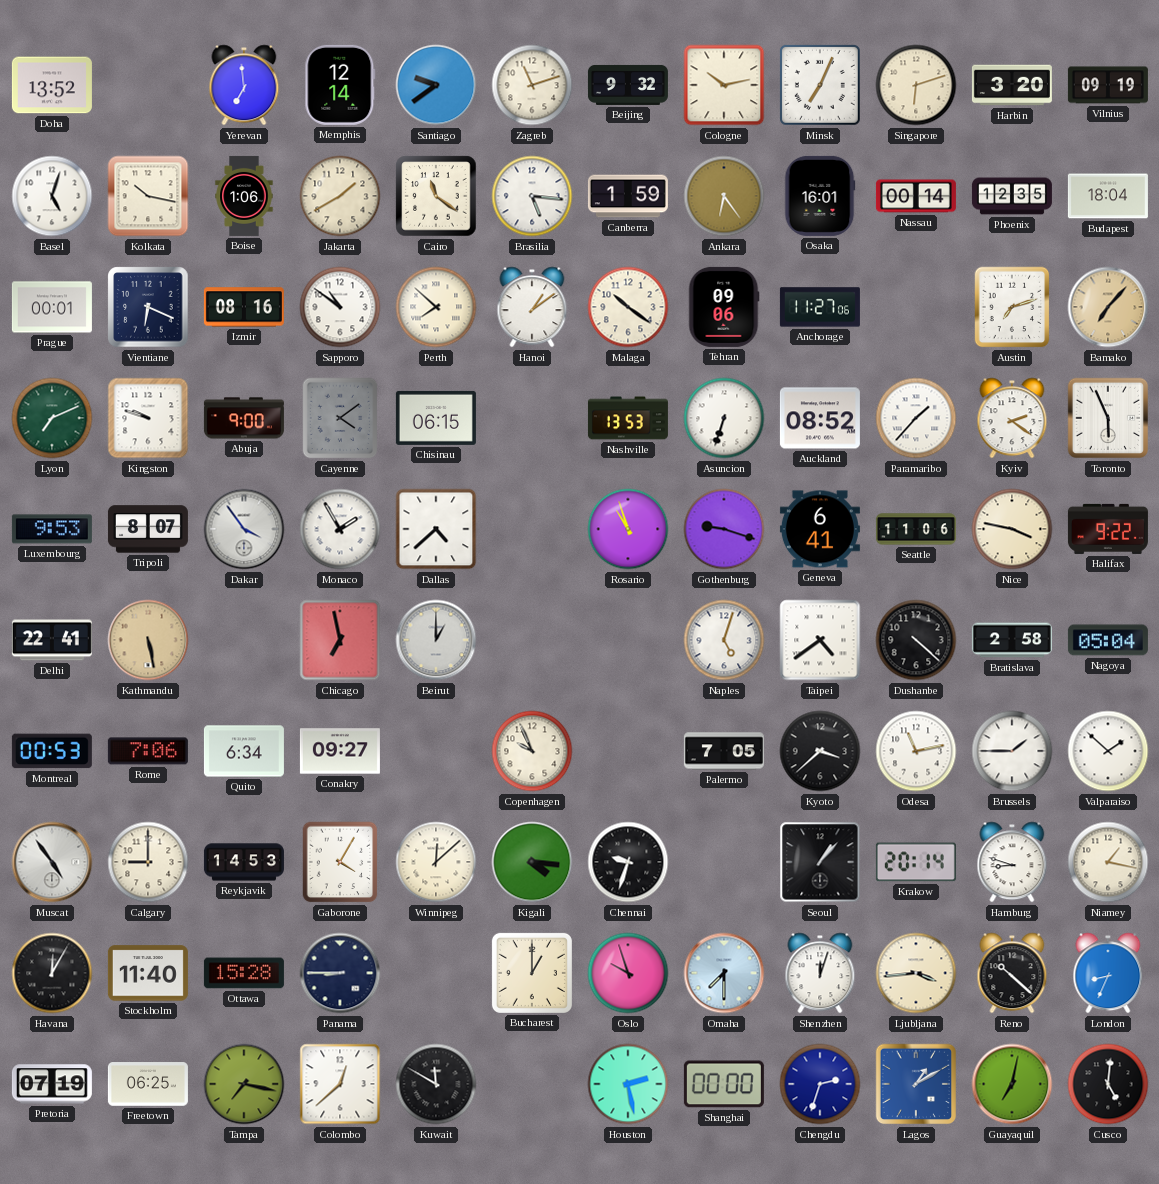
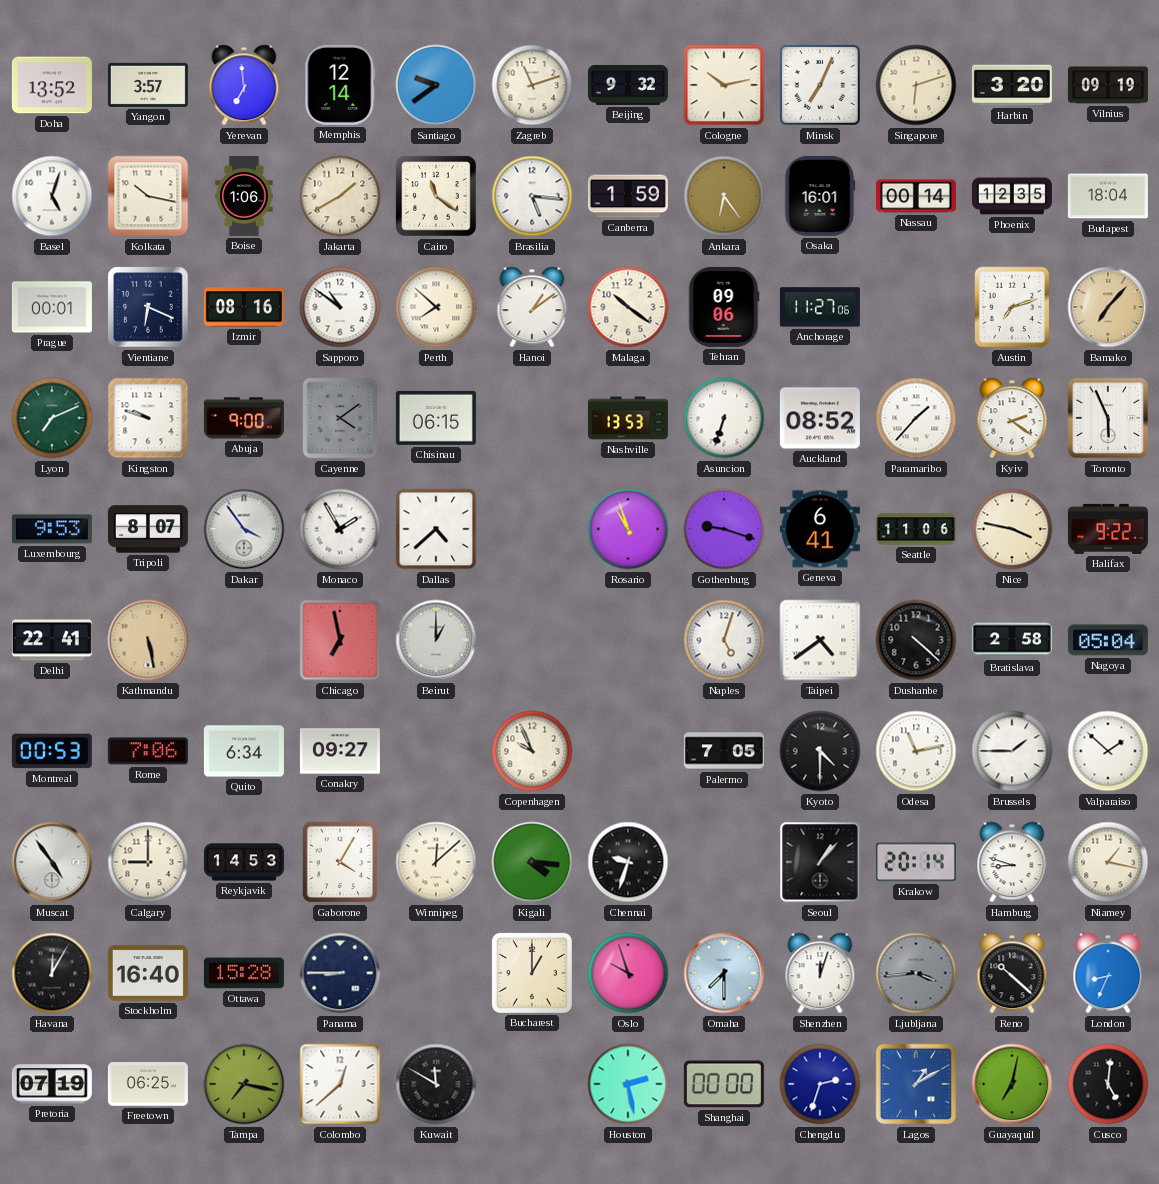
Yangon: none -> 3:57 (148, 85)
Kyoto: 3:38 -> 4:30 (820, 751)
Stockholm: 11:40 -> 16:40 (148, 973)
Ljubljana dial: cream -> grey (916, 973)
